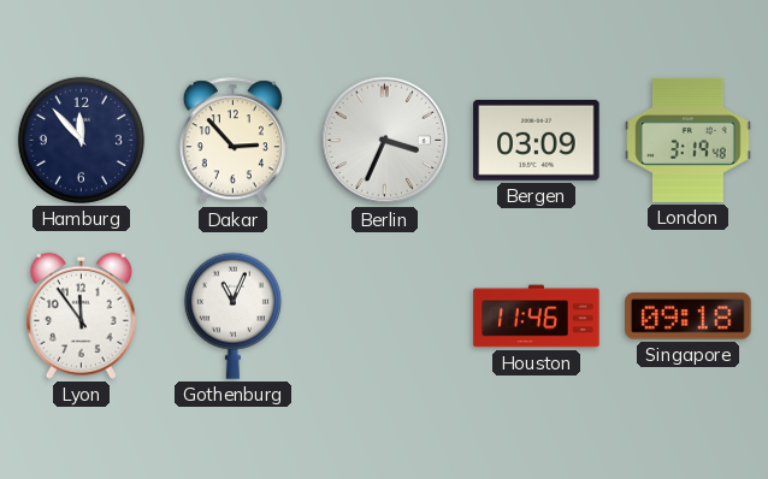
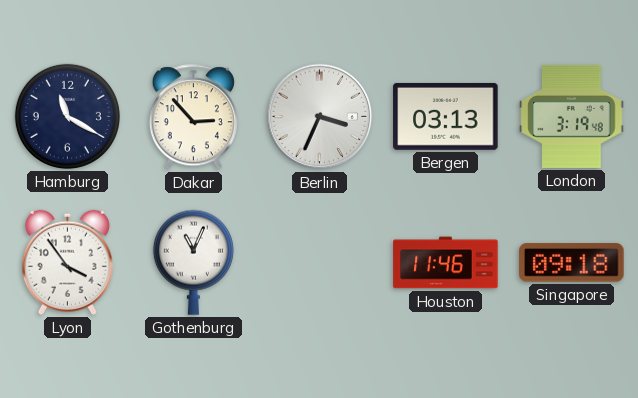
Hamburg: 11:53 -> 11:20 (67, 116)
Bergen: 03:09 -> 03:13 (446, 116)
Lyon: 11:54 -> 3:54 (67, 262)
